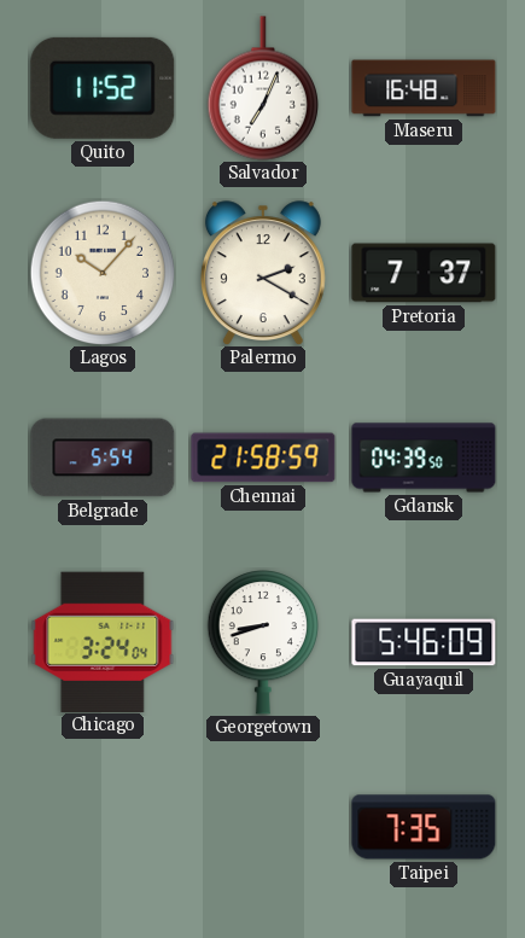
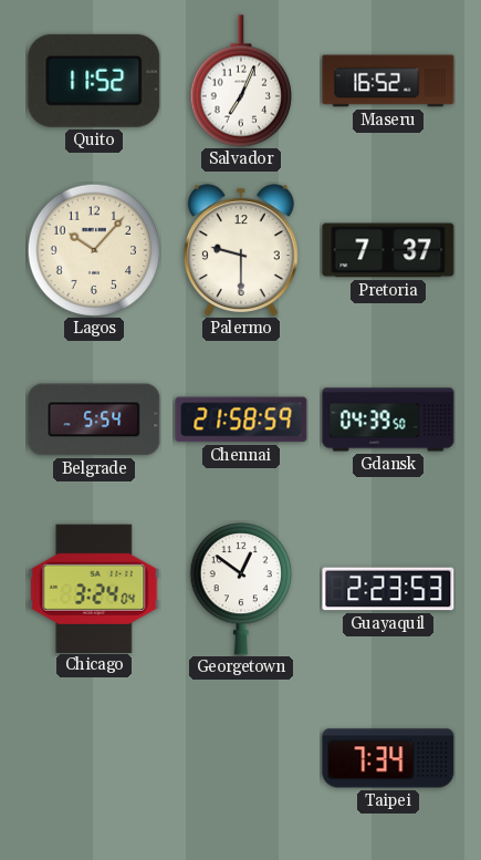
Maseru: 16:48 -> 16:52 (388, 81)
Palermo: 2:20 -> 9:30 (241, 250)
Georgetown: 8:42 -> 12:51 (240, 589)
Guayaquil: 5:46 -> 2:23 (388, 589)
Taipei: 7:35 -> 7:34 (388, 758)
